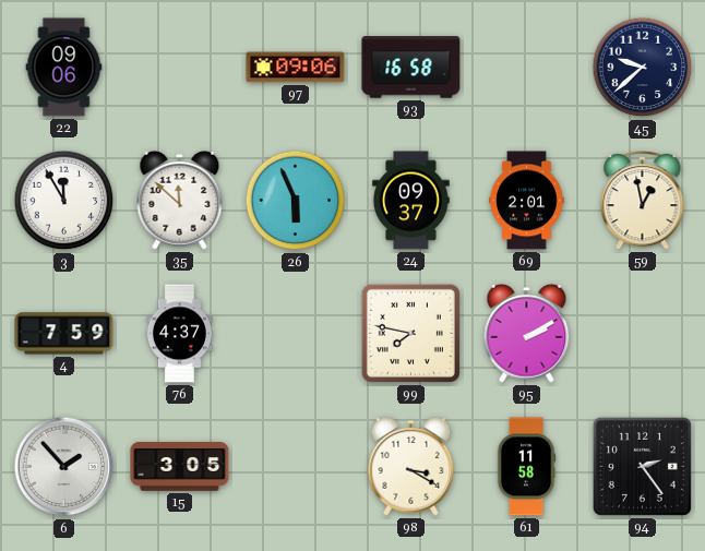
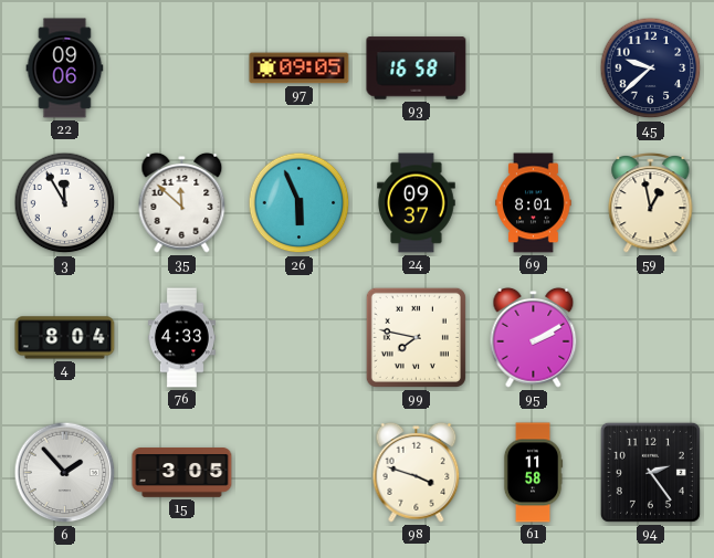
97: 09:06 -> 09:05 (300, 69)
69: 2:01 -> 8:01 (534, 203)
4: 7:59 -> 8:04 (65, 338)
76: 4:37 -> 4:33 (181, 338)
98: 3:20 -> 3:48 (417, 472)
